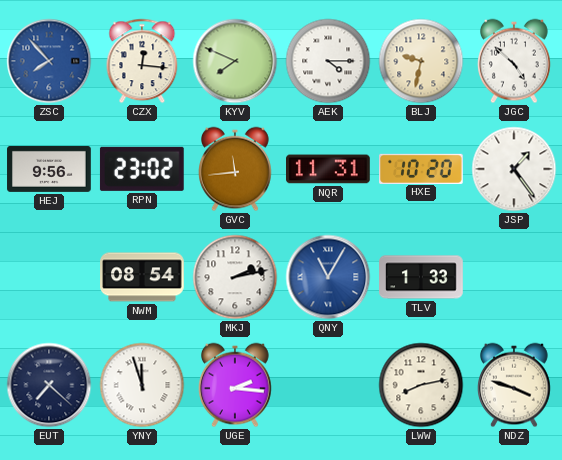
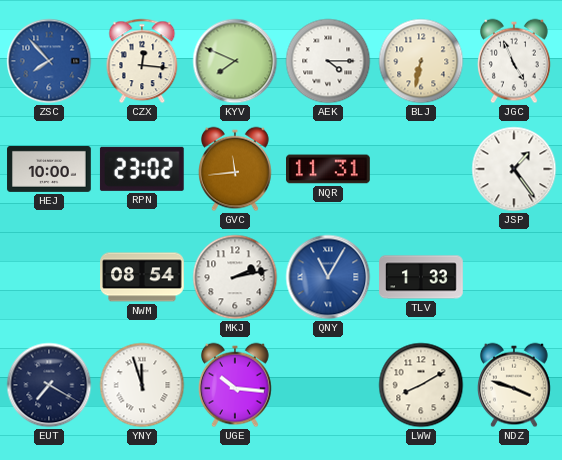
BLJ: 9:32 -> 6:32 (421, 61)
JGC: 4:52 -> 4:56 (515, 61)
HEJ: 9:56 -> 10:00 (49, 169)
HXE: 10:20 -> none (422, 168)
EUT: 7:22 -> 7:20 (49, 385)
UGE: 2:16 -> 10:16 (236, 385)
LWW: 8:13 -> 8:10 (421, 385)
